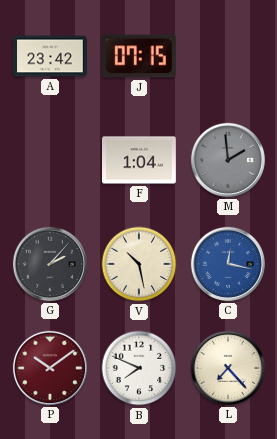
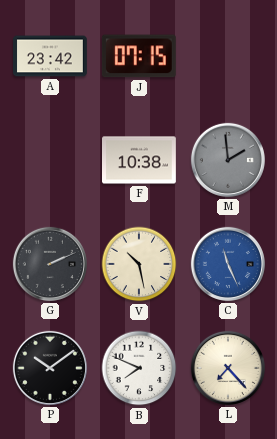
F: 1:04 -> 10:38 (140, 160)
G: 2:07 -> 2:11 (50, 264)
C: 12:17 -> 11:26 (228, 264)
P dial: burgundy -> black (50, 368)
